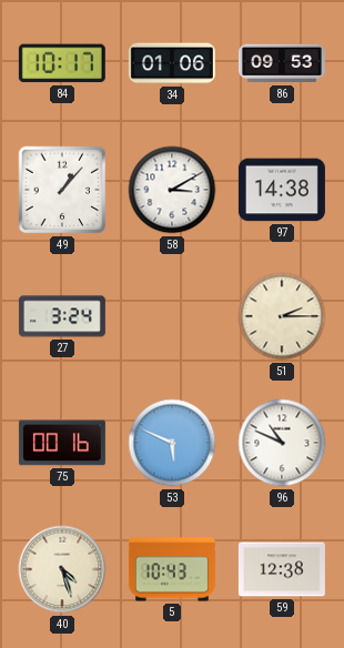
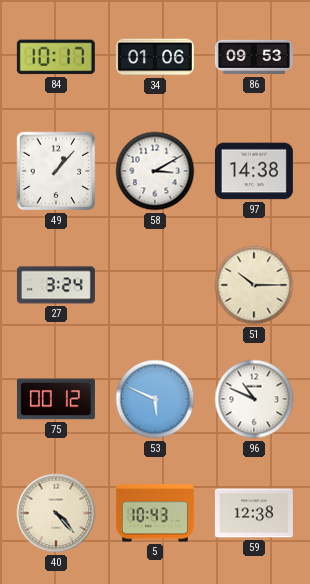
51: 2:15 -> 10:15 (254, 285)
75: 00:16 -> 00:12 (56, 399)
40: 4:27 -> 4:23 (56, 513)
